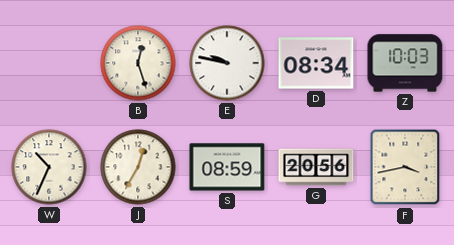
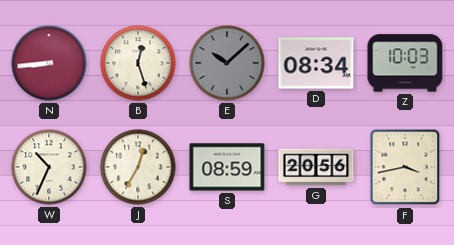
N: none -> 8:44 (49, 63)
E: 9:47 -> 10:08 (227, 63)
E dial: white -> grey (227, 63)
